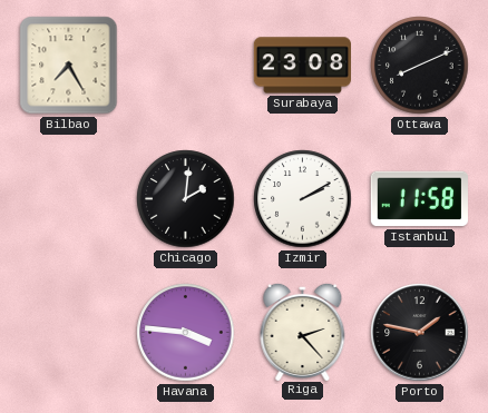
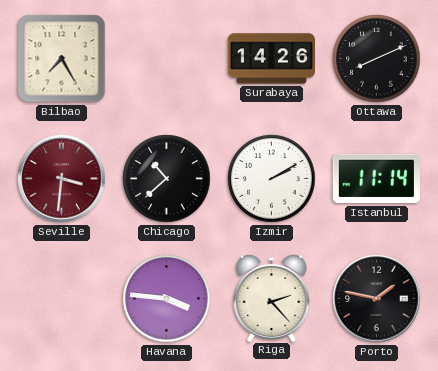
Surabaya: 23:08 -> 14:26 (271, 59)
Seville: none -> 3:31 (62, 179)
Chicago: 2:01 -> 10:38 (167, 179)
Istanbul: 11:58 -> 11:14 (376, 179)
